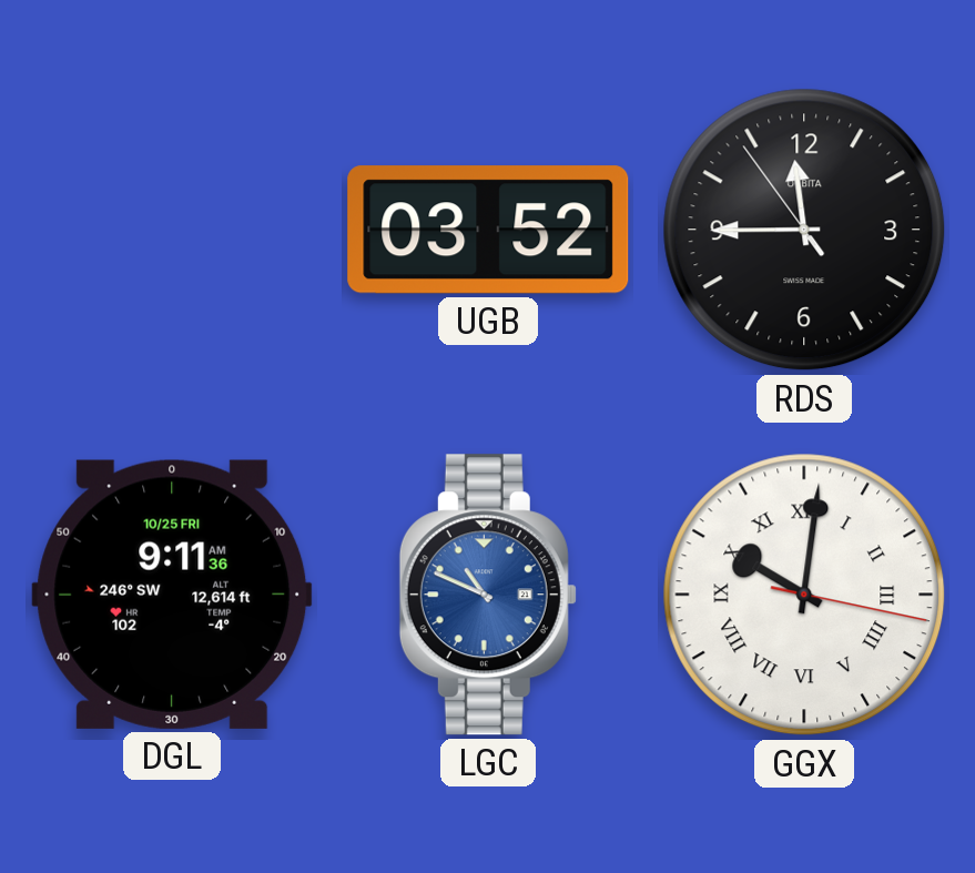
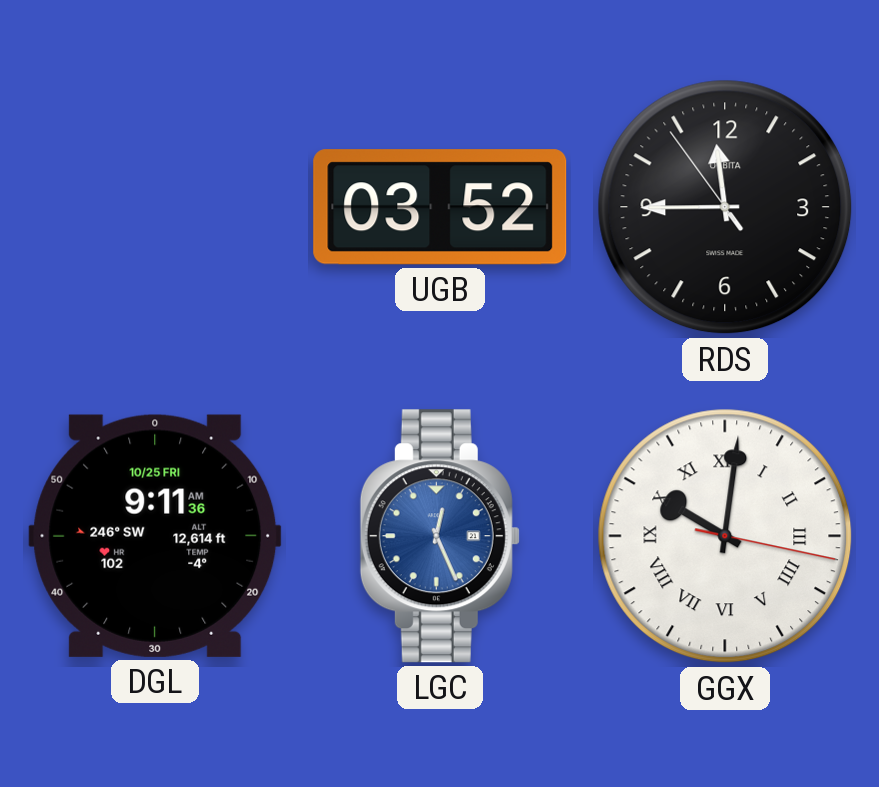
LGC: 10:49 -> 12:26 (440, 536)
